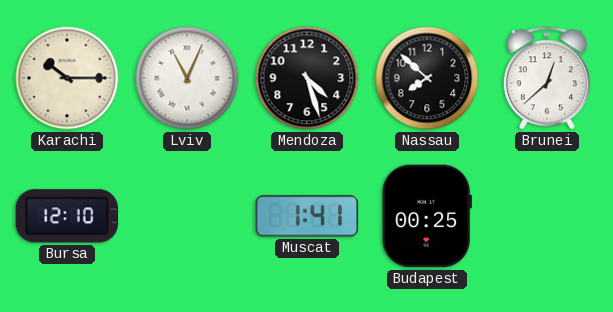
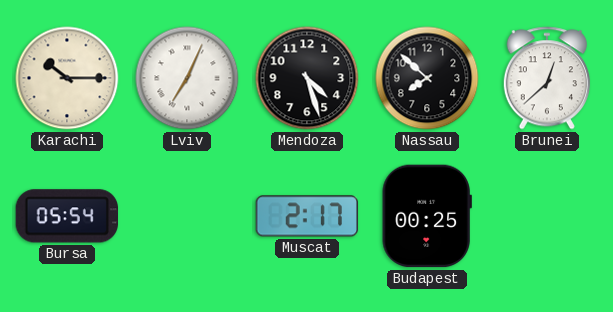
Lviv: 11:04 -> 7:04 (187, 78)
Bursa: 12:10 -> 05:54 (66, 216)
Muscat: 1:41 -> 2:17 (307, 216)
